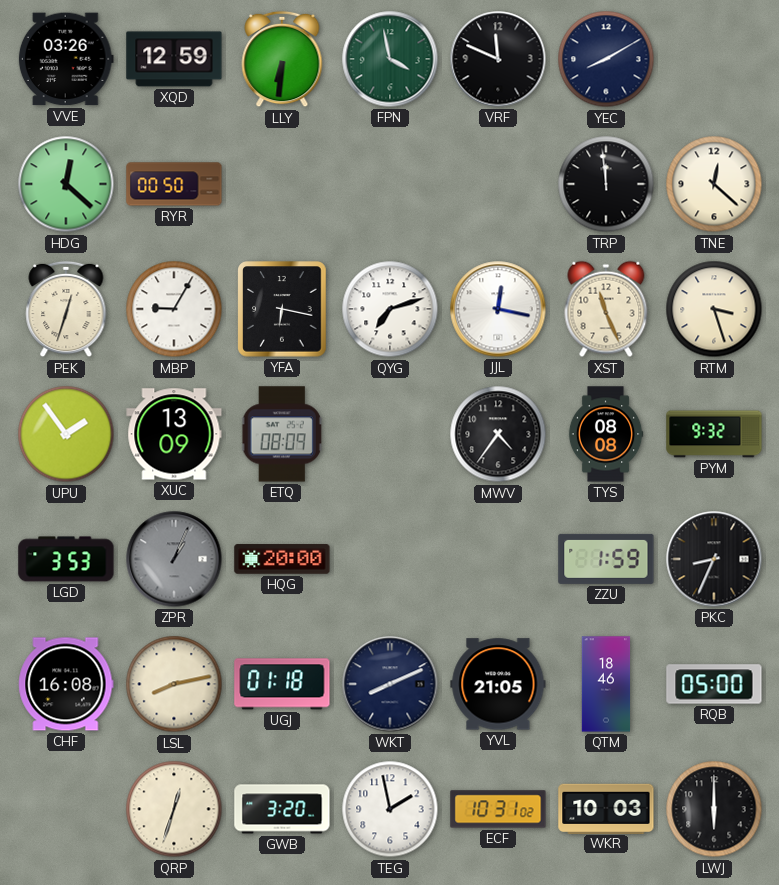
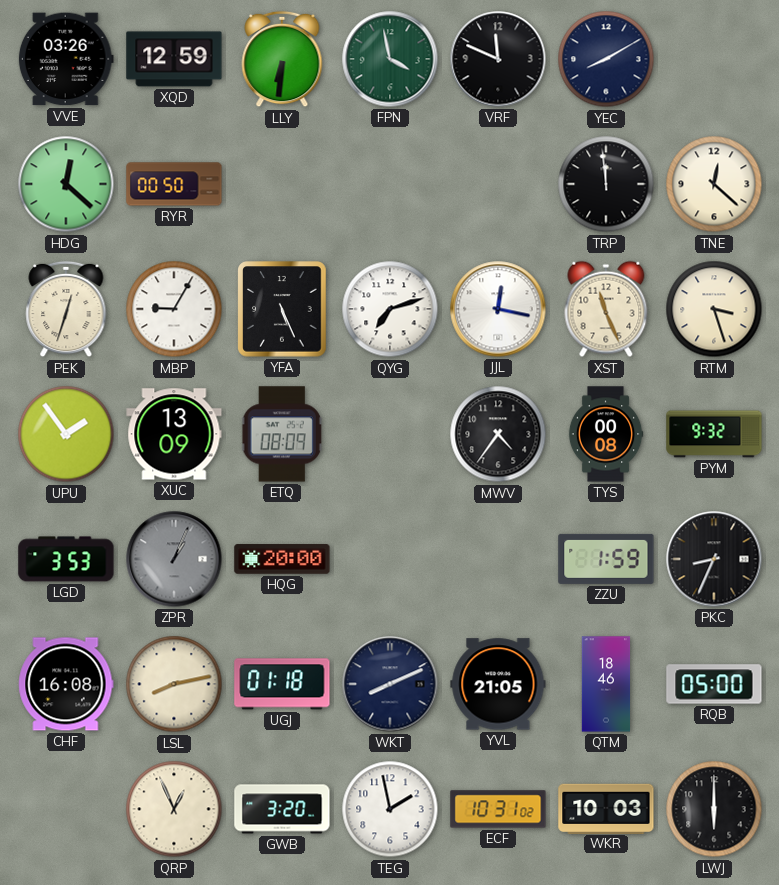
YFA: 6:17 -> 5:26 (282, 309)
TYS: 08:08 -> 00:08 (606, 434)
QRP: 12:33 -> 12:56 (174, 809)
